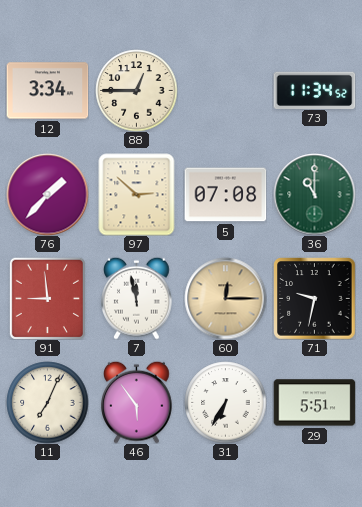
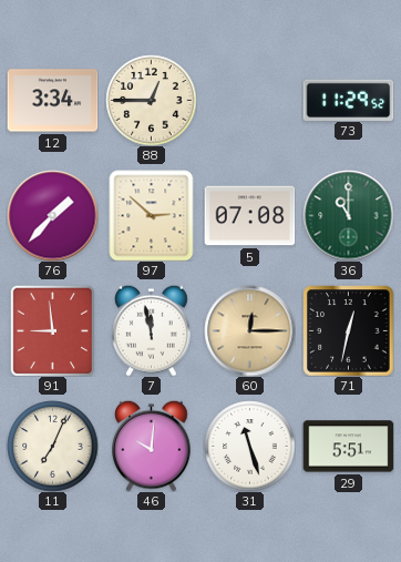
73: 11:34 -> 11:29 (348, 100)
71: 9:32 -> 12:32 (348, 330)
46: 5:54 -> 10:01 (152, 446)
31: 6:35 -> 11:27 (249, 446)
